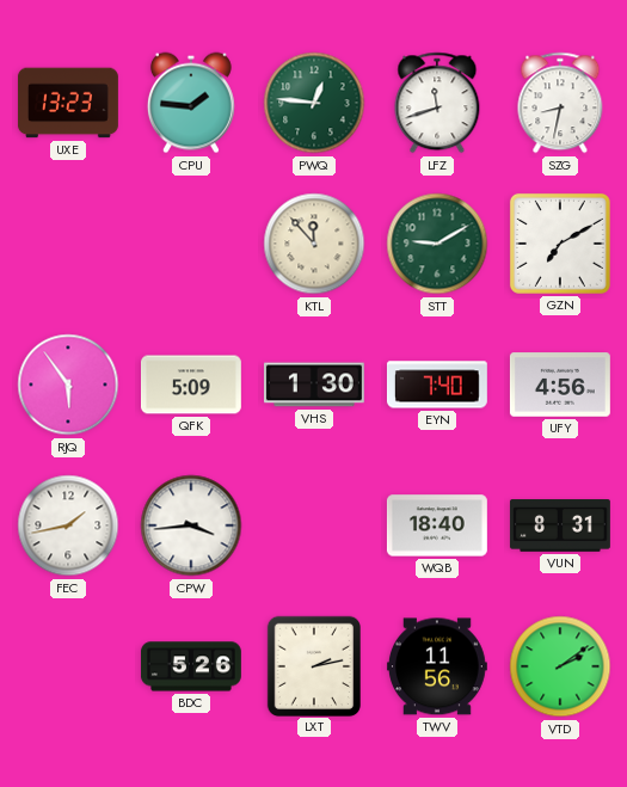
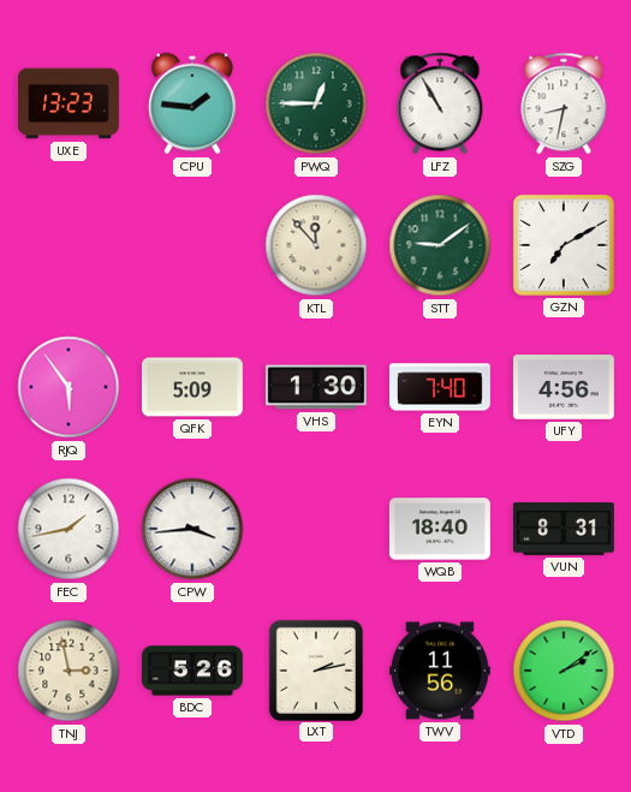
PWQ: 12:46 -> 12:45 (316, 103)
LFZ: 11:42 -> 10:55 (440, 103)
STT: 9:10 -> 9:09 (440, 245)
TNJ: none -> 2:58 (69, 671)
